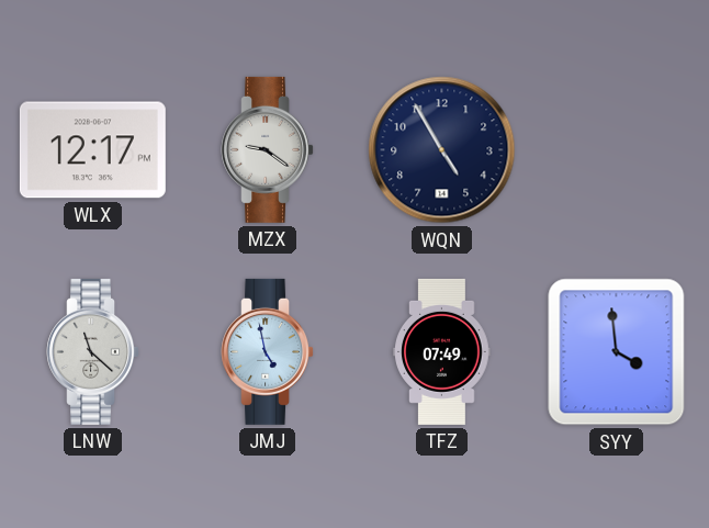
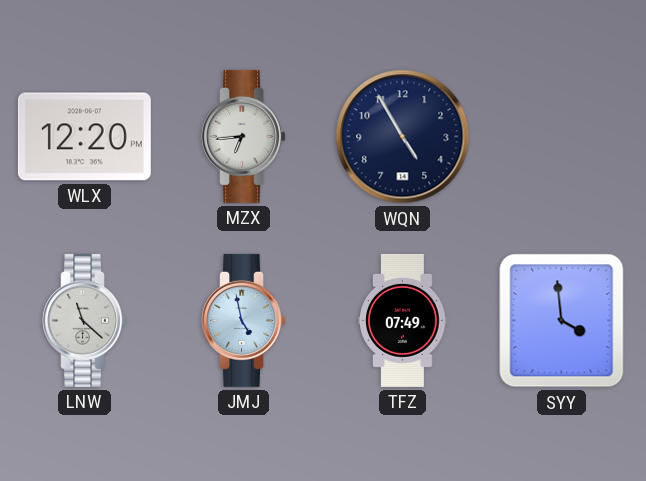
WLX: 12:17 -> 12:20 (84, 137)
MZX: 9:21 -> 6:44 (244, 136)
